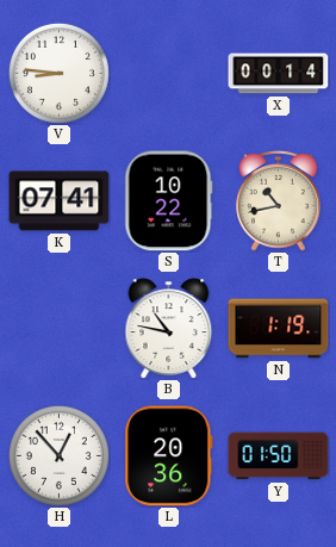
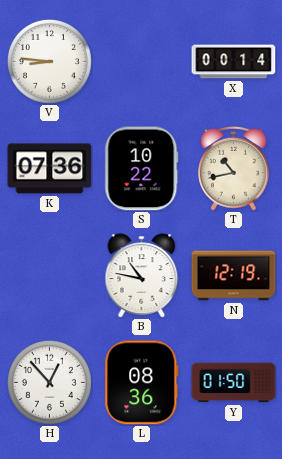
K: 07:41 -> 07:36 (50, 169)
N: 1:19 -> 12:19 (234, 276)
L: 20:36 -> 08:36 (142, 383)
